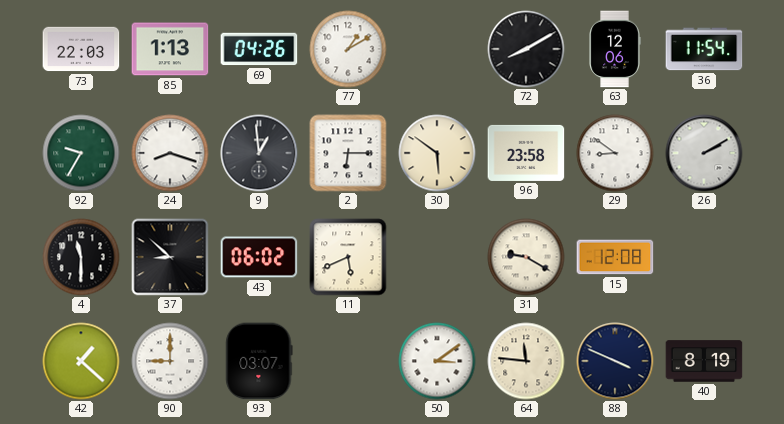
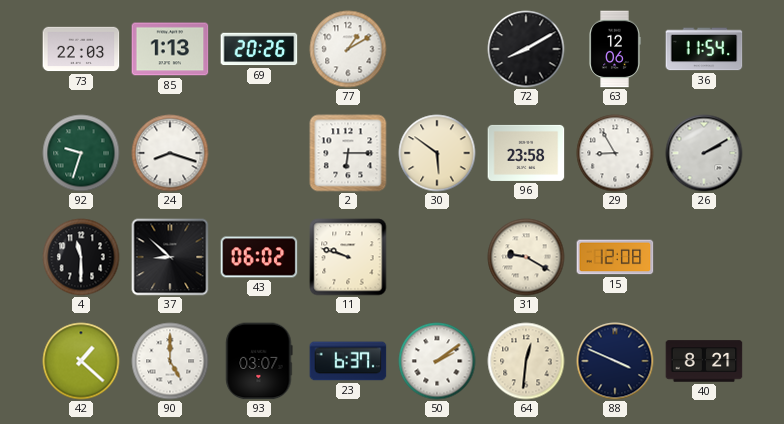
69: 04:26 -> 20:26 (259, 49)
92: 9:35 -> 9:33 (81, 153)
9: 12:59 -> none (259, 153)
29: 8:51 -> 8:55 (615, 153)
11: 5:41 -> 9:48 (348, 257)
90: 9:00 -> 5:00 (170, 361)
23: none -> 6:37 (348, 361)
50: 3:09 -> 2:09 (437, 361)
64: 11:46 -> 12:31 (526, 361)
40: 8:19 -> 8:21 (704, 361)
